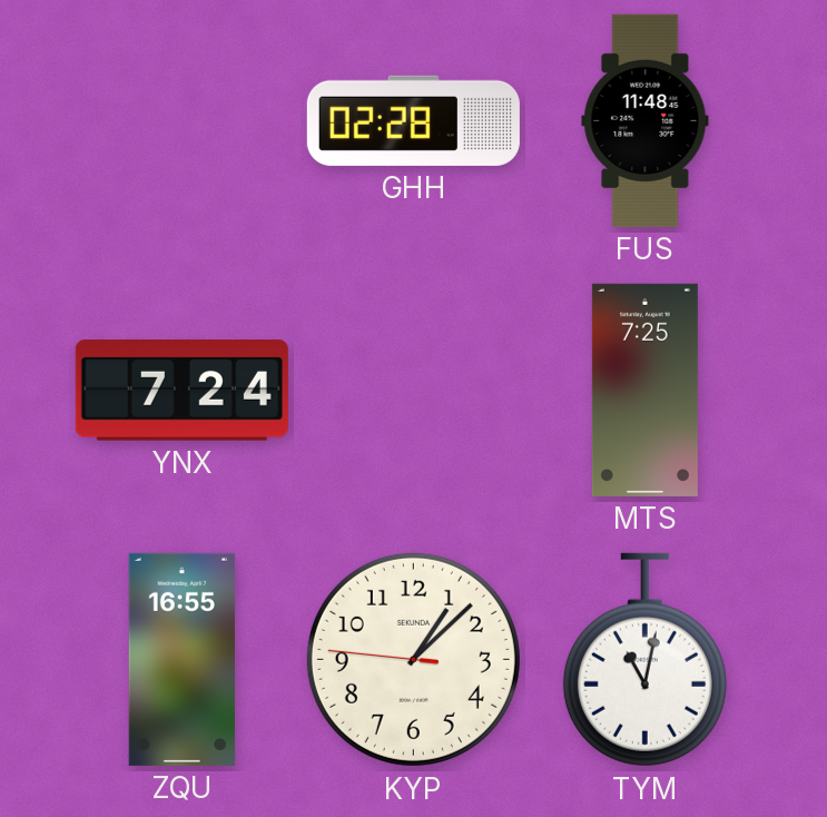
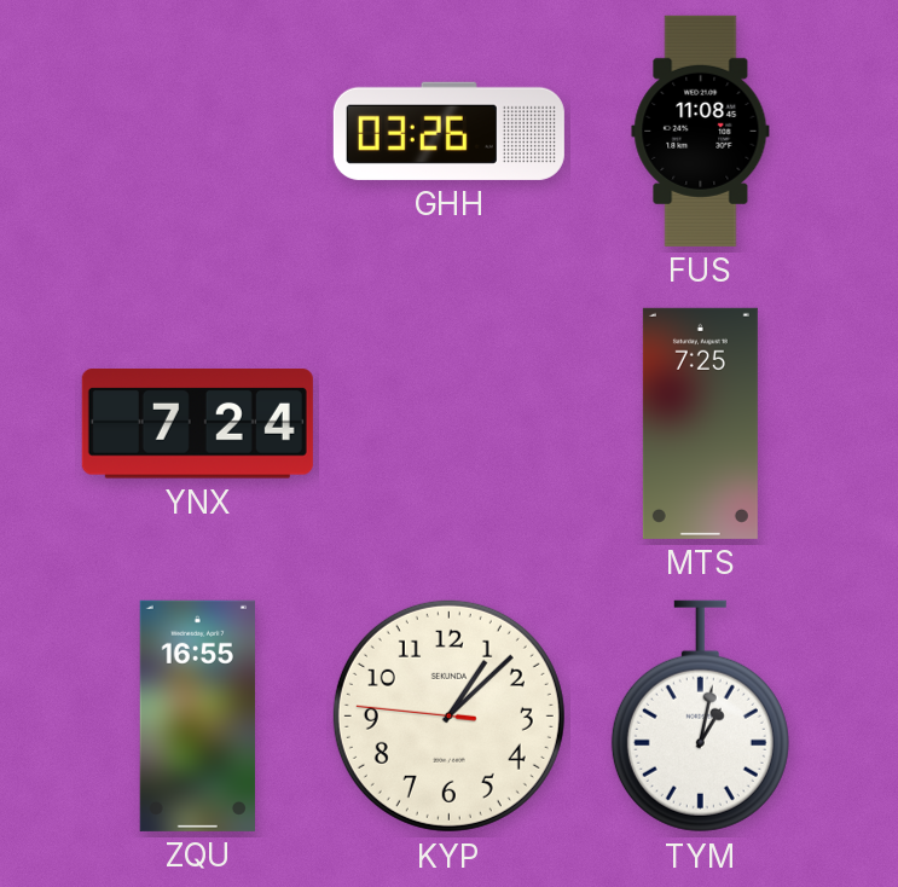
GHH: 02:28 -> 03:26 (448, 131)
FUS: 11:48 -> 11:08 (701, 131)
TYM: 11:02 -> 1:02 (700, 717)
